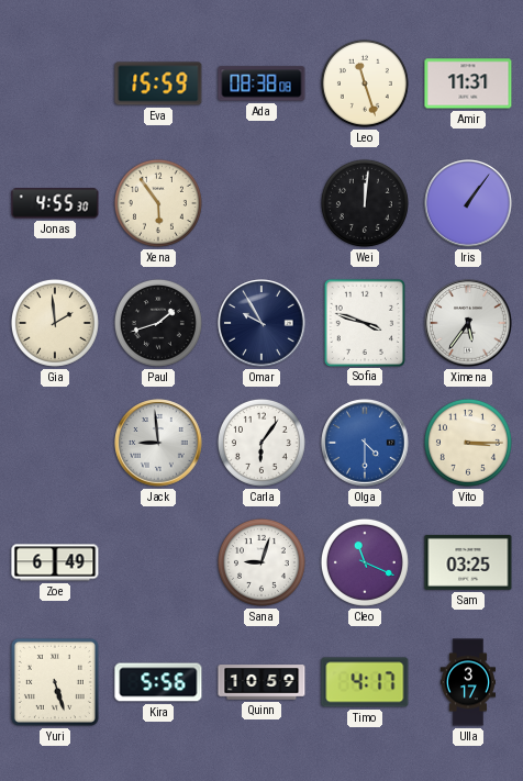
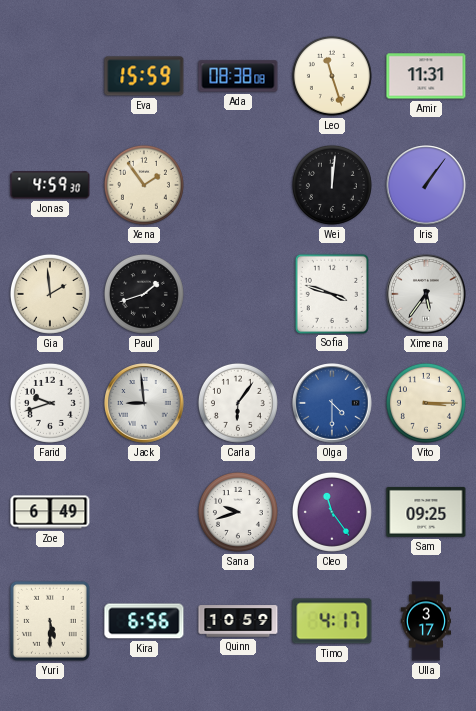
Jonas: 4:55 -> 4:59 (50, 185)
Xena: 5:54 -> 1:54 (144, 185)
Omar: 9:55 -> none (261, 323)
Farid: none -> 9:42 (50, 403)
Sana: 9:03 -> 9:42 (238, 512)
Cleo: 11:19 -> 11:24 (332, 512)
Sam: 03:25 -> 09:25 (426, 512)
Yuri: 5:27 -> 5:30 (50, 621)
Kira: 5:56 -> 6:56 (144, 621)
